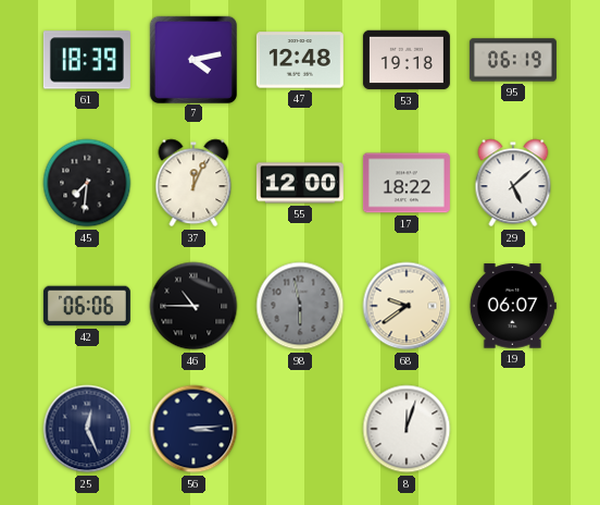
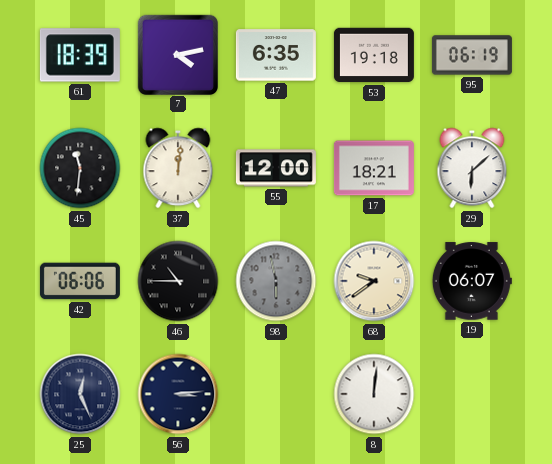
47: 12:48 -> 6:35 (276, 55)
45: 7:31 -> 11:31 (80, 168)
37: 12:04 -> 12:01 (178, 168)
17: 18:22 -> 18:21 (374, 168)
29: 5:08 -> 6:08 (472, 168)
8: 12:03 -> 12:01 (374, 394)
